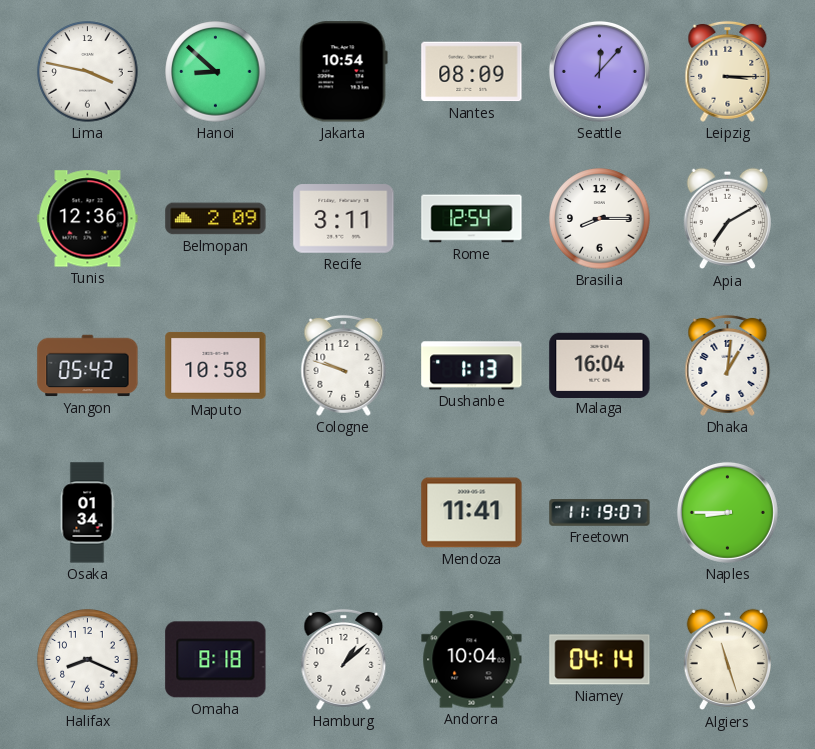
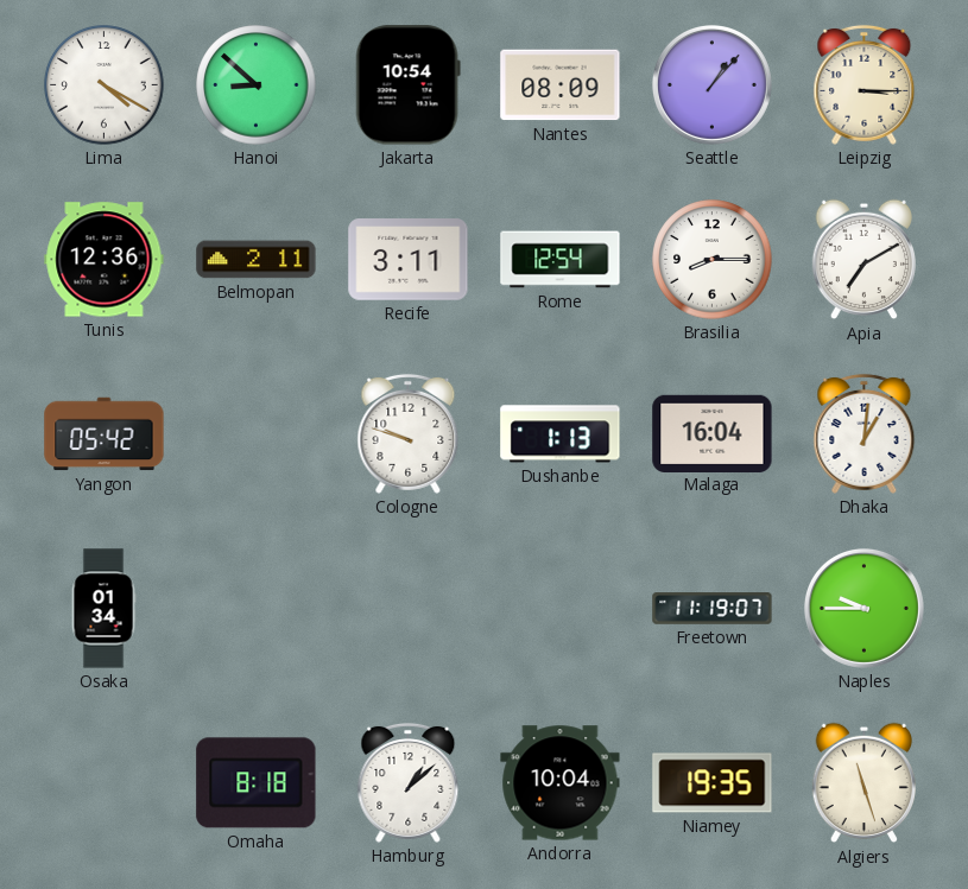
Lima: 3:47 -> 4:20 (105, 85)
Seattle: 12:07 -> 1:07 (711, 84)
Belmopan: 2:09 -> 2:11 (257, 260)
Maputo: 10:58 -> none (216, 365)
Mendoza: 11:41 -> none (472, 513)
Naples: 8:45 -> 9:45 (863, 608)
Halifax: 8:19 -> none (88, 660)
Niamey: 04:14 -> 19:35 (713, 783)
